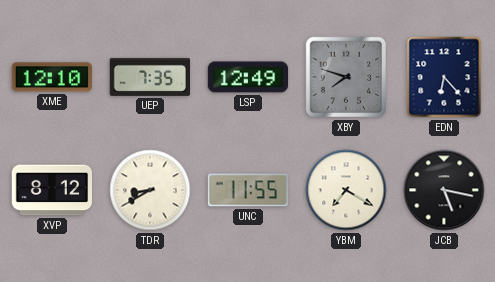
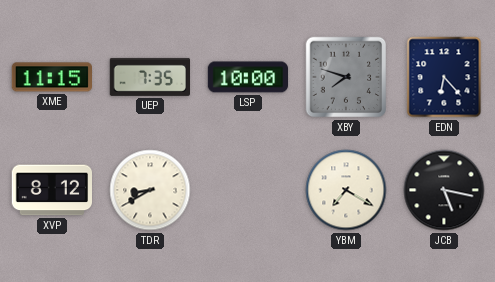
XME: 12:10 -> 11:15 (51, 77)
LSP: 12:49 -> 10:00 (248, 77)
UNC: 11:55 -> none (247, 190)
